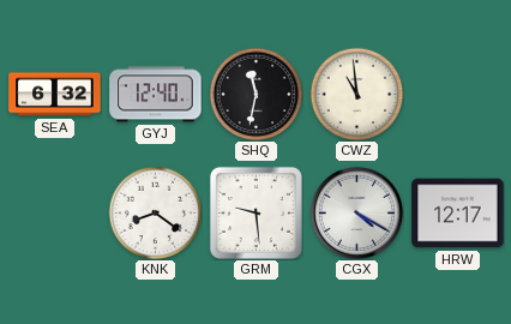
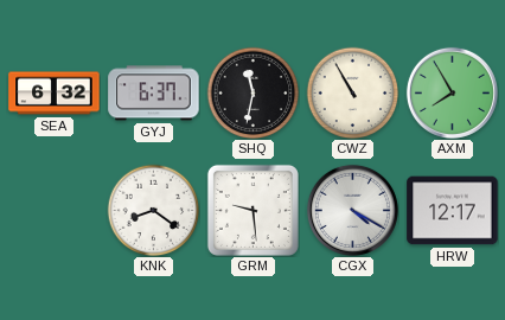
GYJ: 12:40 -> 6:37 (154, 94)
CWZ: 10:59 -> 10:55 (352, 92)
AXM: none -> 7:55 (452, 92)
